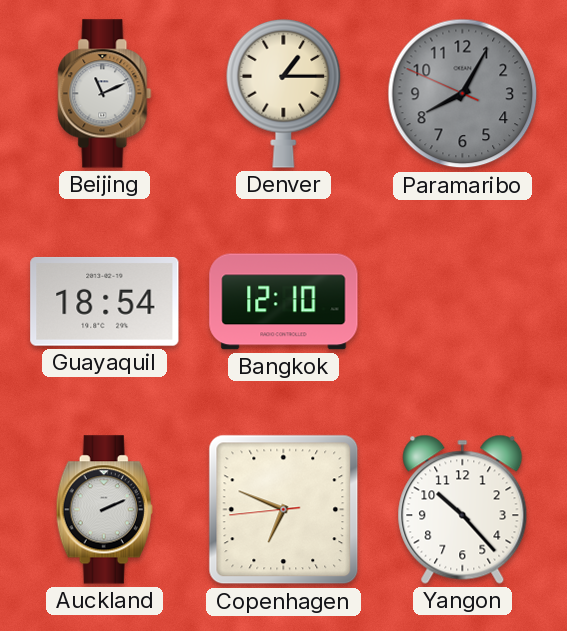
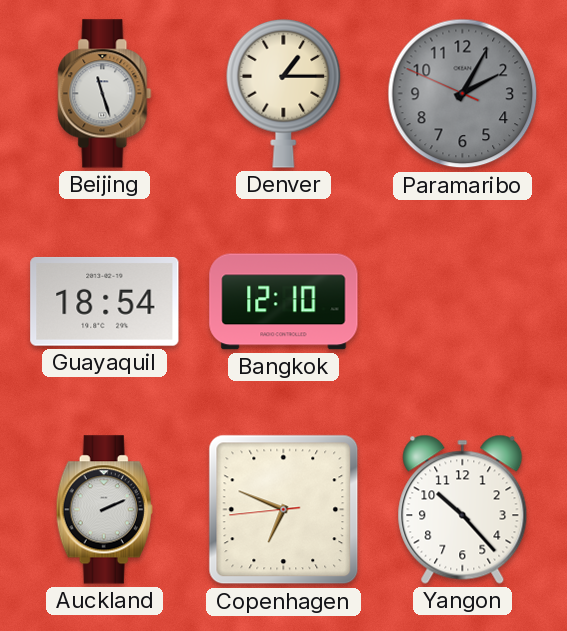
Beijing: 11:11 -> 11:27 (105, 94)
Paramaribo: 8:04 -> 2:04 (463, 94)
